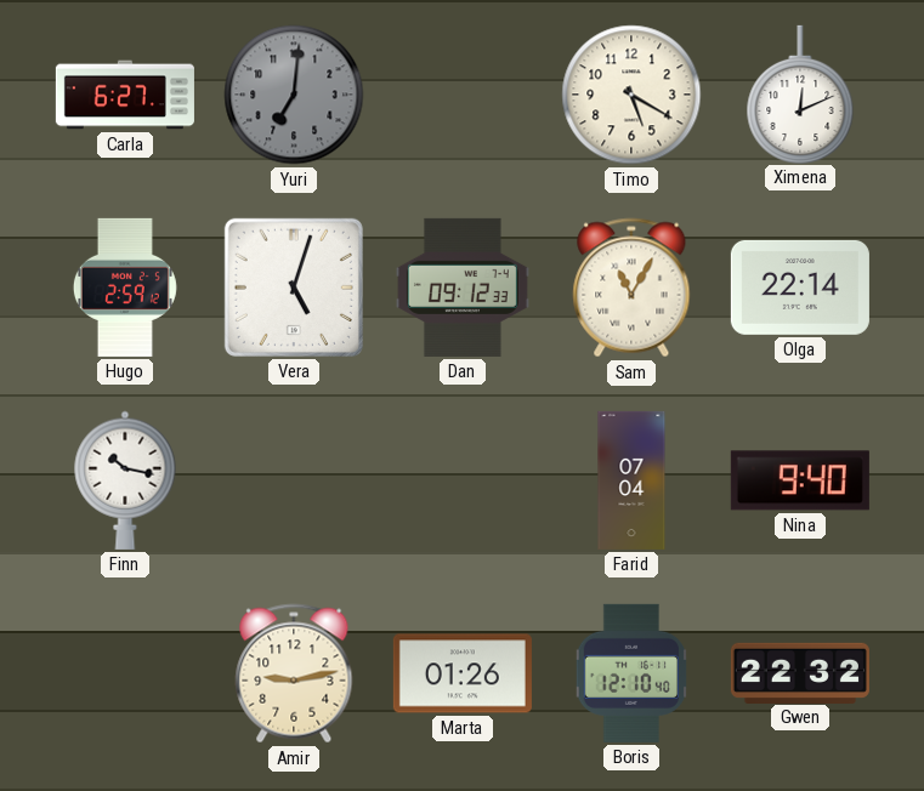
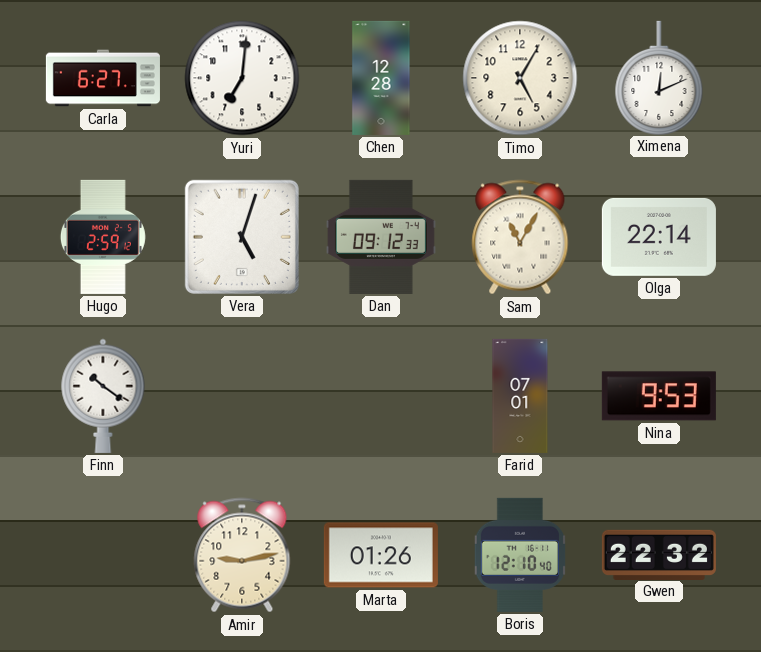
Yuri dial: grey -> white (242, 78)
Chen: none -> 12:28 (381, 78)
Timo: 5:20 -> 5:05 (520, 78)
Finn: 10:17 -> 10:21 (103, 396)
Farid: 07:04 -> 07:01 (520, 396)
Nina: 9:40 -> 9:53 (659, 396)
